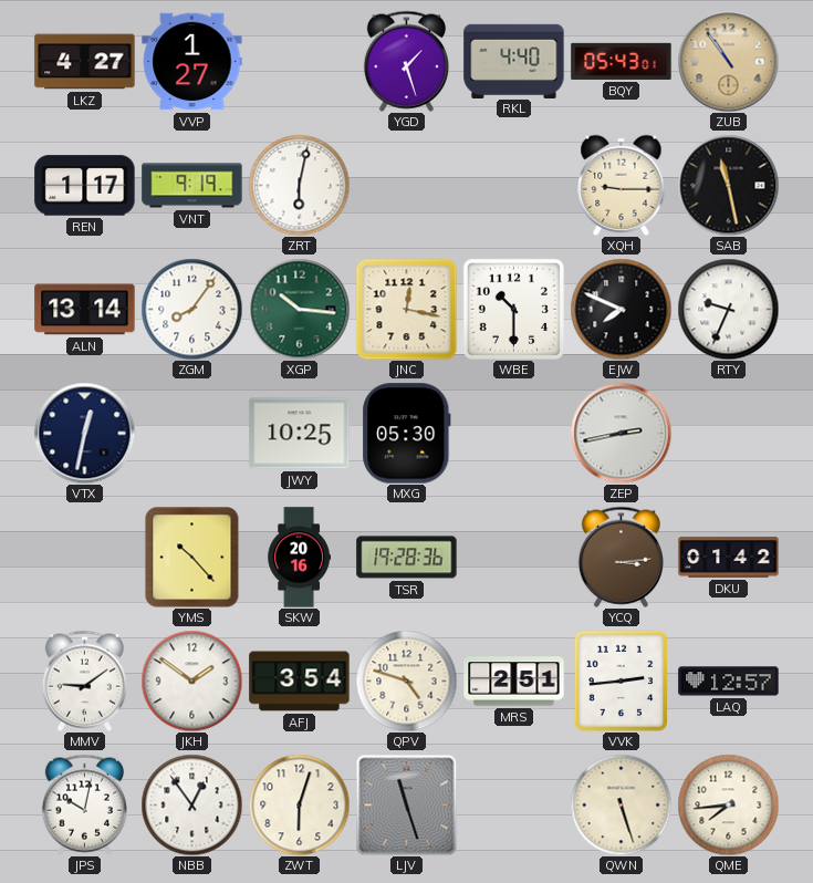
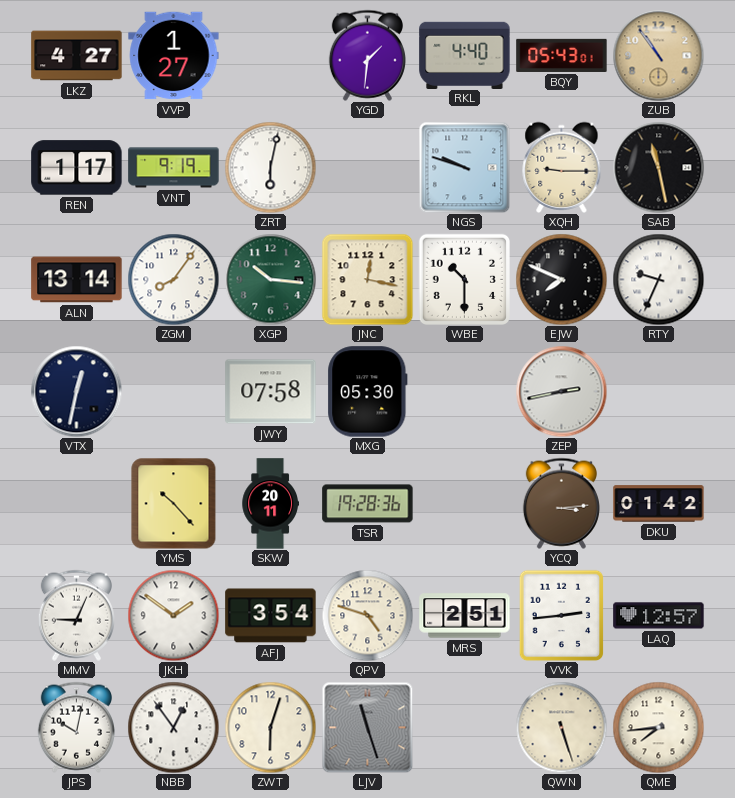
YGD: 1:27 -> 1:31 (367, 55)
NGS: none -> 9:48 (464, 167)
JWY: 10:25 -> 07:58 (271, 392)
SKW: 20:16 -> 20:11 (270, 504)
MMV: 9:09 -> 9:04 (76, 615)
